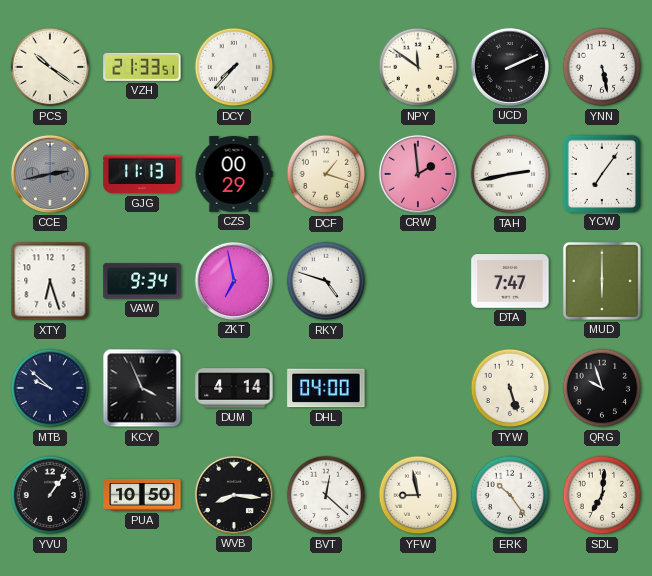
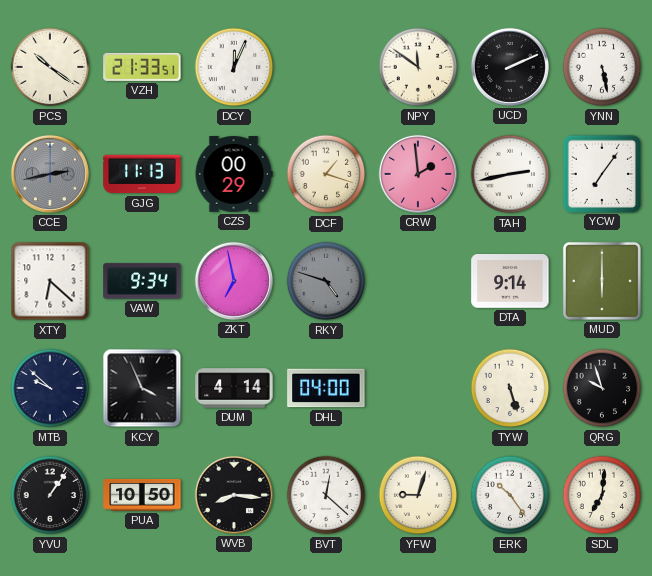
DCY: 7:37 -> 12:04 (234, 67)
XTY: 6:27 -> 6:22 (50, 281)
RKY dial: white -> grey (326, 281)
DTA: 7:47 -> 9:14 (510, 282)
YFW: 8:58 -> 9:03 (418, 495)
